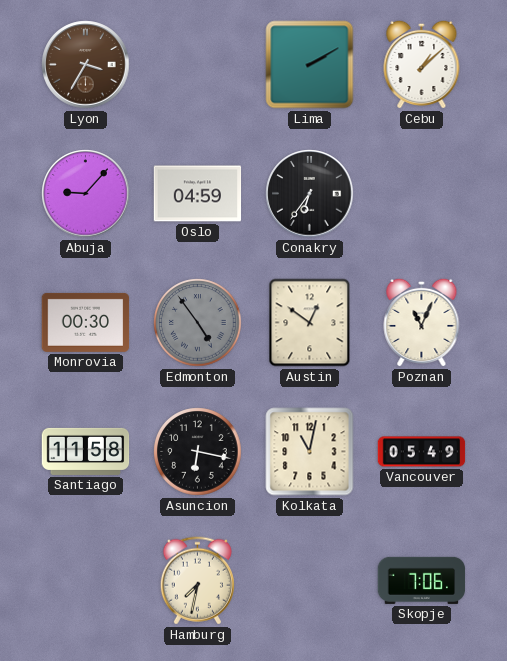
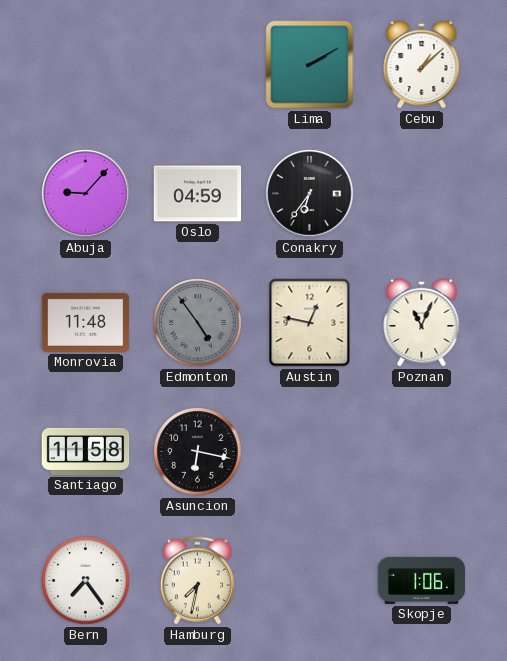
Lyon: 3:35 -> none (86, 65)
Monrovia: 00:30 -> 11:48 (86, 322)
Austin: 12:51 -> 12:47 (310, 323)
Kolkata: 11:02 -> none (310, 452)
Vancouver: 05:49 -> none (422, 452)
Bern: none -> 7:24 (86, 581)
Skopje: 7:06 -> 1:06 (422, 580)
